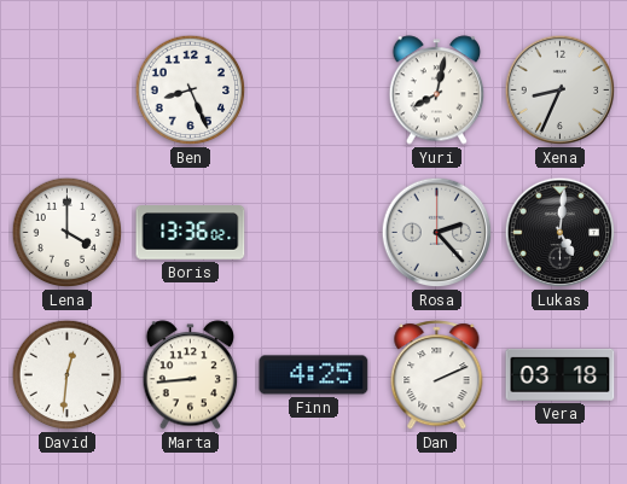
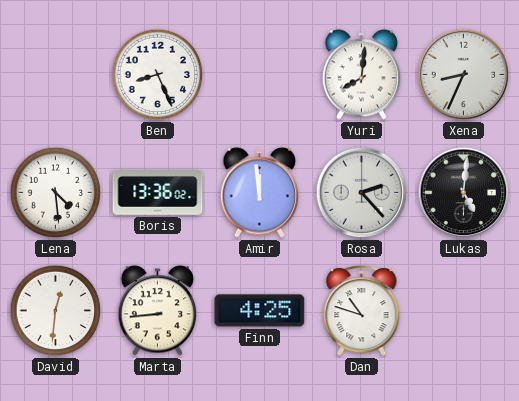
Yuri: 8:02 -> 8:01 (362, 75)
Lena: 4:00 -> 4:29 (56, 193)
Amir: none -> 11:59 (260, 193)
Dan: 2:11 -> 10:48 (362, 311)
Vera: 03:18 -> none (561, 374)
